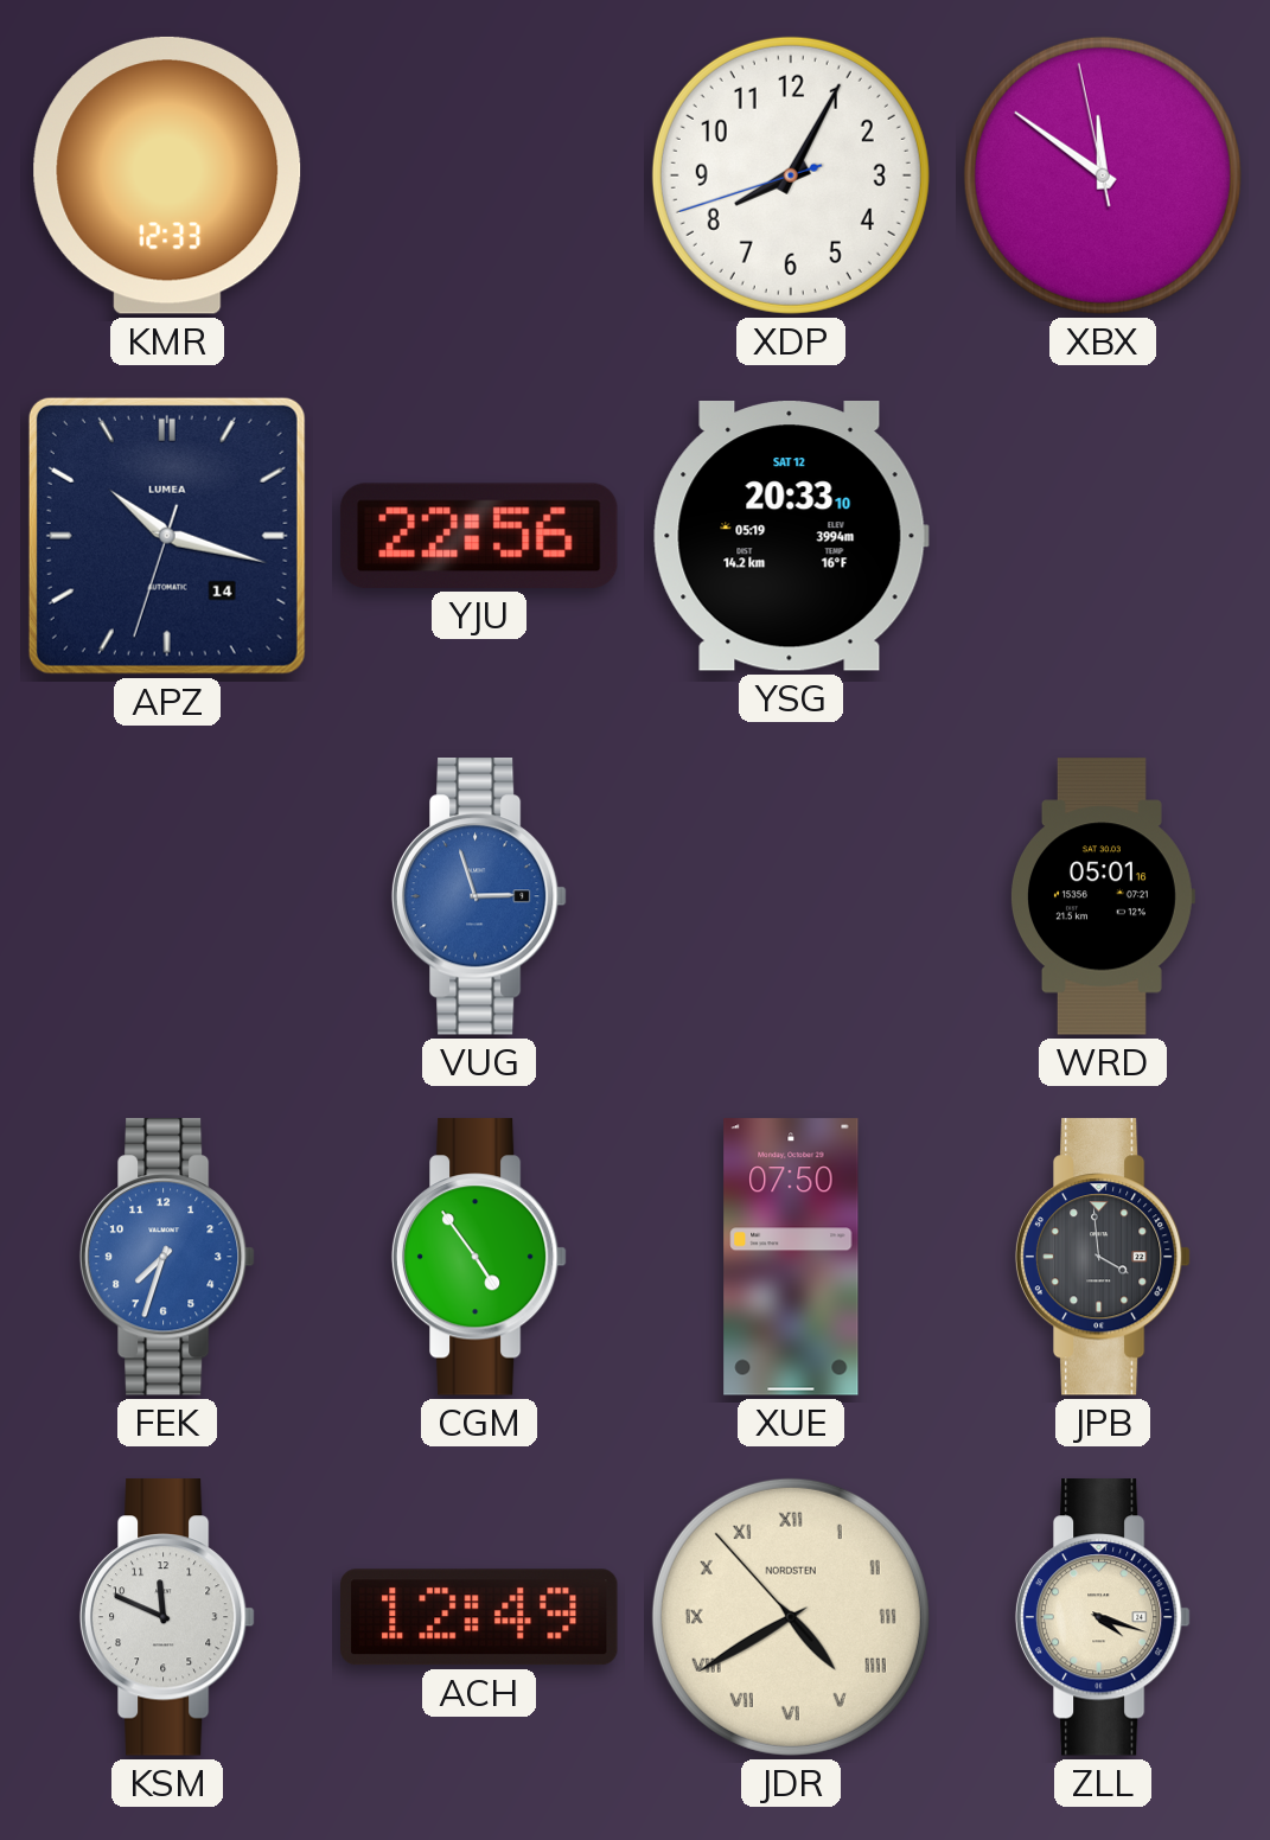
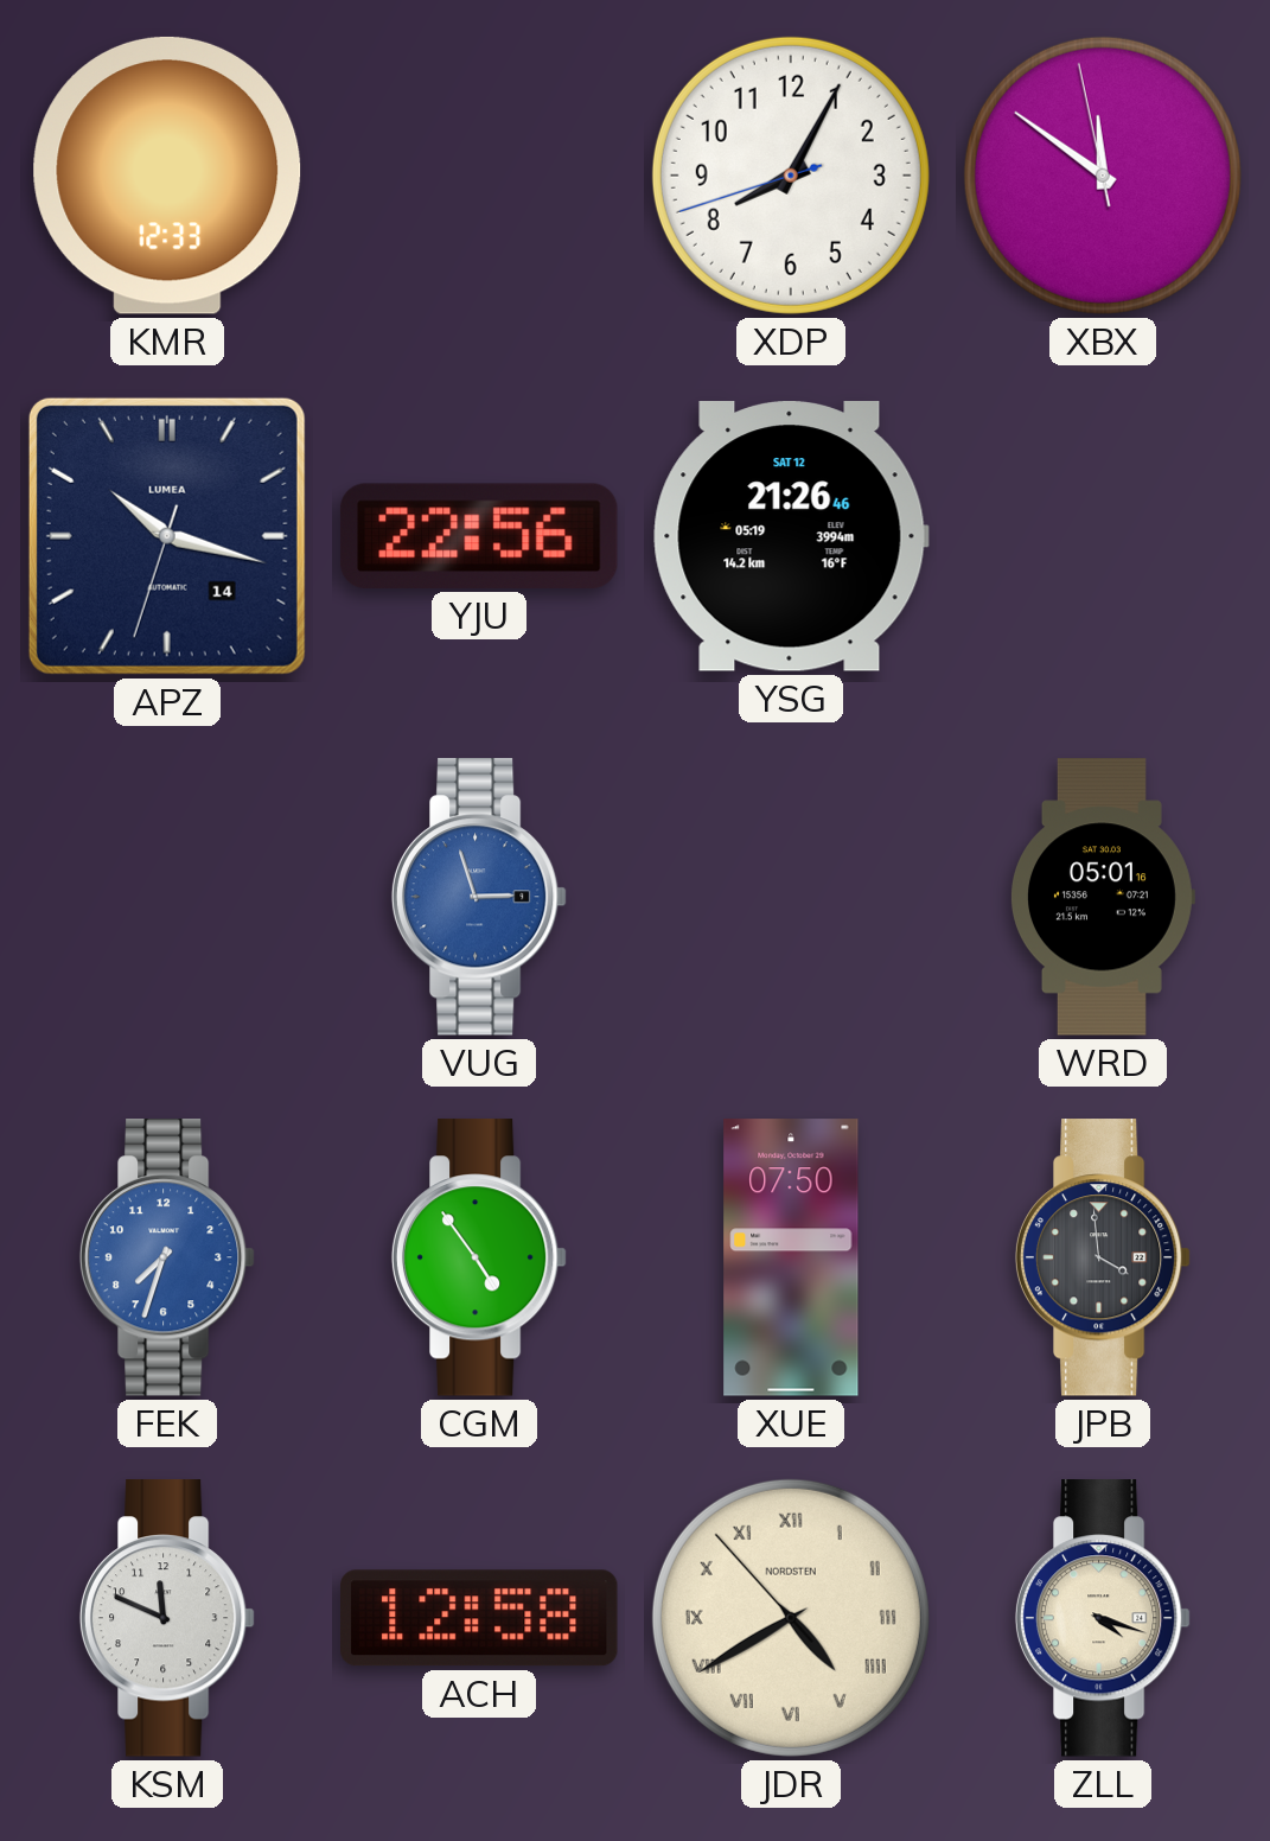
YSG: 20:33 -> 21:26 (791, 537)
ACH: 12:49 -> 12:58 (480, 1618)
